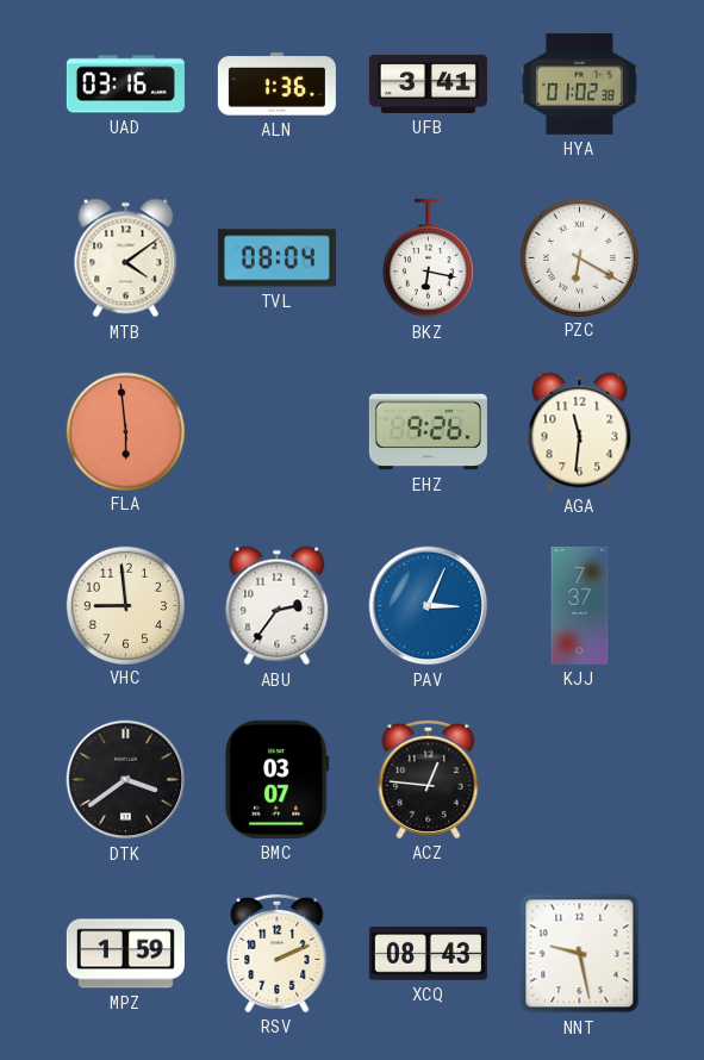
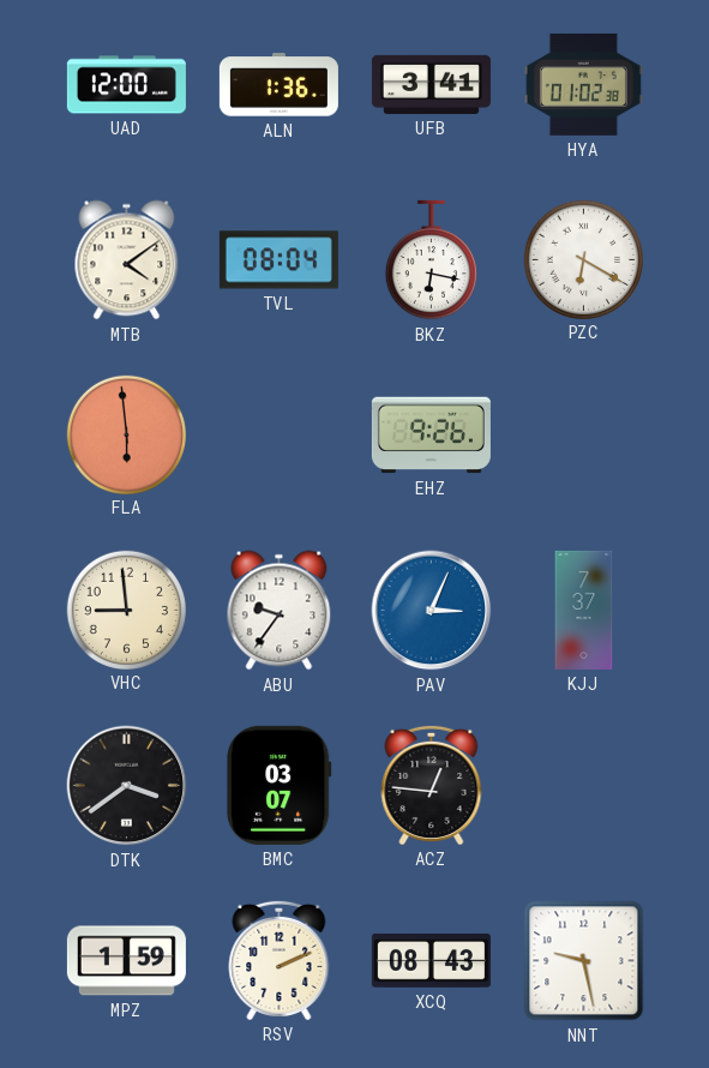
UAD: 03:16 -> 12:00 (126, 85)
AGA: 11:31 -> none (580, 432)
ABU: 2:36 -> 9:36 (280, 611)
